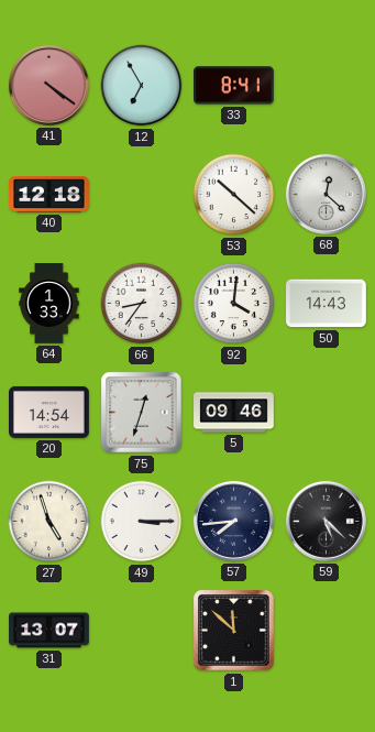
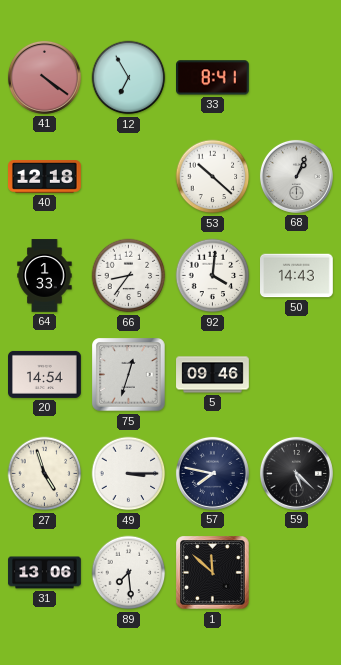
68: 12:22 -> 1:04 (296, 176)
57: 7:44 -> 7:47 (212, 473)
31: 13:07 -> 13:06 (45, 573)
89: none -> 7:29 (129, 573)
